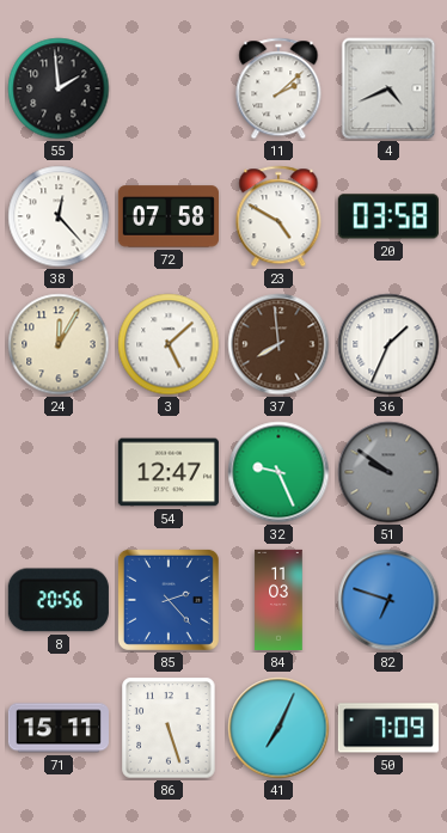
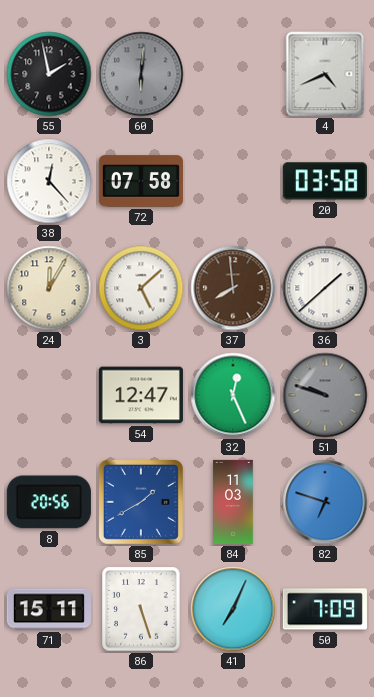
55: 1:59 -> 1:58 (49, 74)
60: none -> 6:01 (141, 74)
11: 2:08 -> none (278, 88)
23: 4:50 -> none (278, 216)
36: 1:34 -> 1:38 (325, 288)
32: 9:26 -> 12:26 (233, 395)
51: 9:51 -> 9:48 (325, 395)
85: 2:23 -> 1:40 (141, 502)
